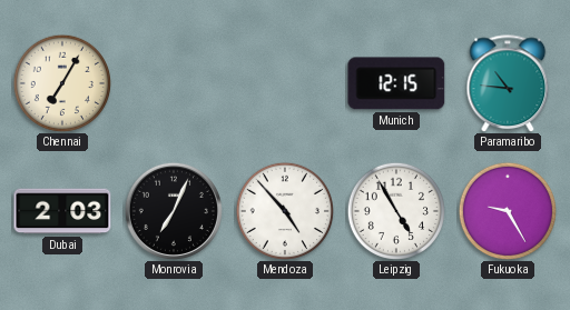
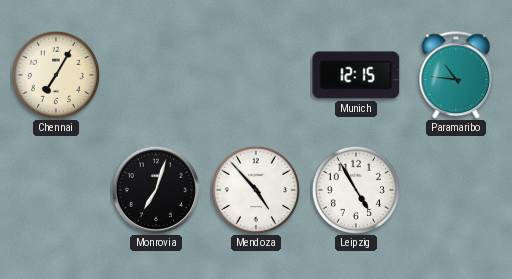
Dubai: 2:03 -> none (62, 211)
Monrovia: 7:04 -> 7:03 (156, 190)
Fukuoka: 9:25 -> none (507, 210)
